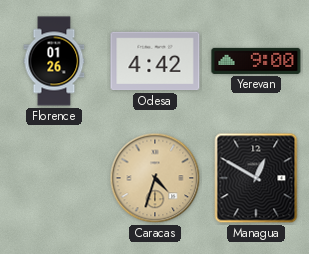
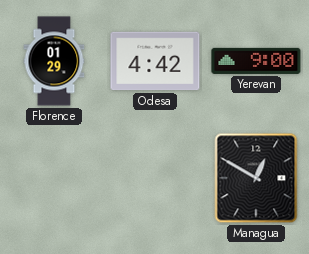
Florence: 01:26 -> 01:29 (54, 61)
Caracas: 4:33 -> none (155, 178)
